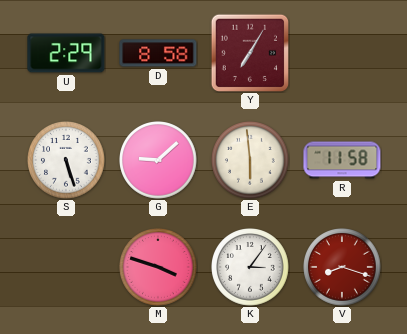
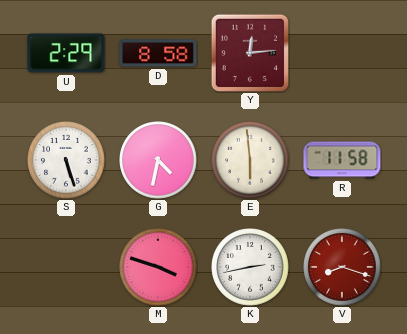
Y: 7:05 -> 12:14 (250, 53)
G: 9:08 -> 4:32 (159, 161)
K: 3:06 -> 2:43 (251, 268)
